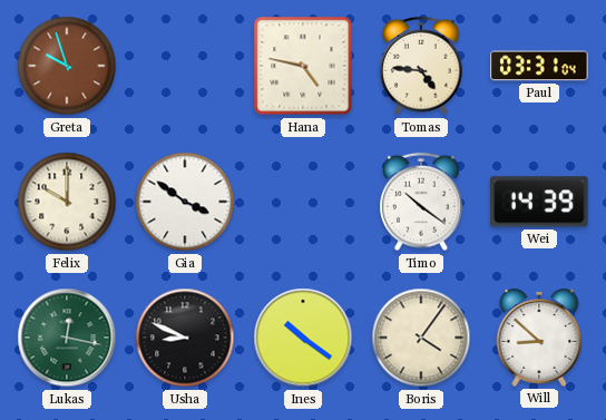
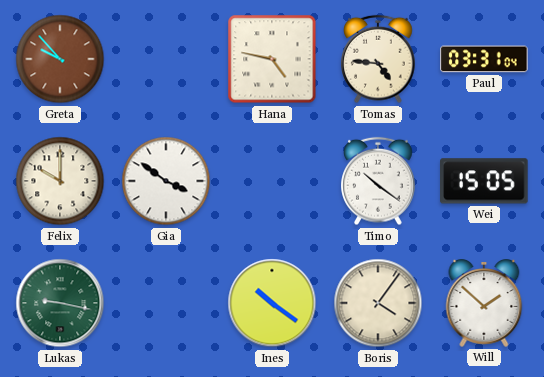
Greta: 9:57 -> 9:53 (60, 59)
Wei: 14:39 -> 15:05 (484, 181)
Lukas: 12:17 -> 9:17 (60, 303)
Usha: 8:49 -> none (185, 338)
Will: 8:52 -> 1:52 (484, 304)
